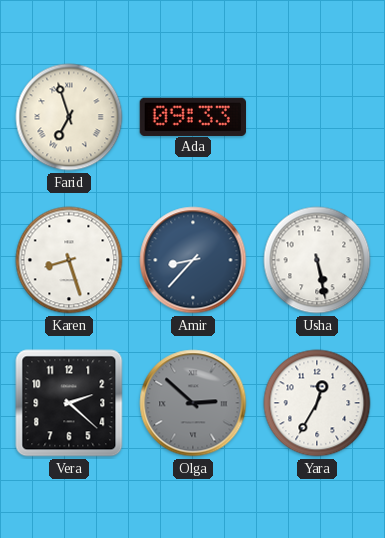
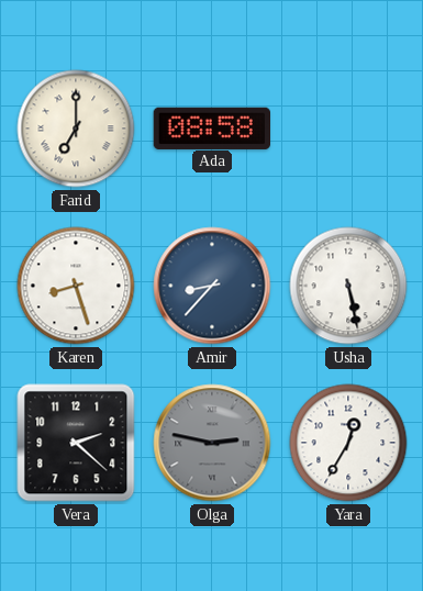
Farid: 6:57 -> 7:00 (76, 129)
Ada: 09:33 -> 08:58 (211, 127)
Olga: 2:52 -> 2:47 (212, 443)
